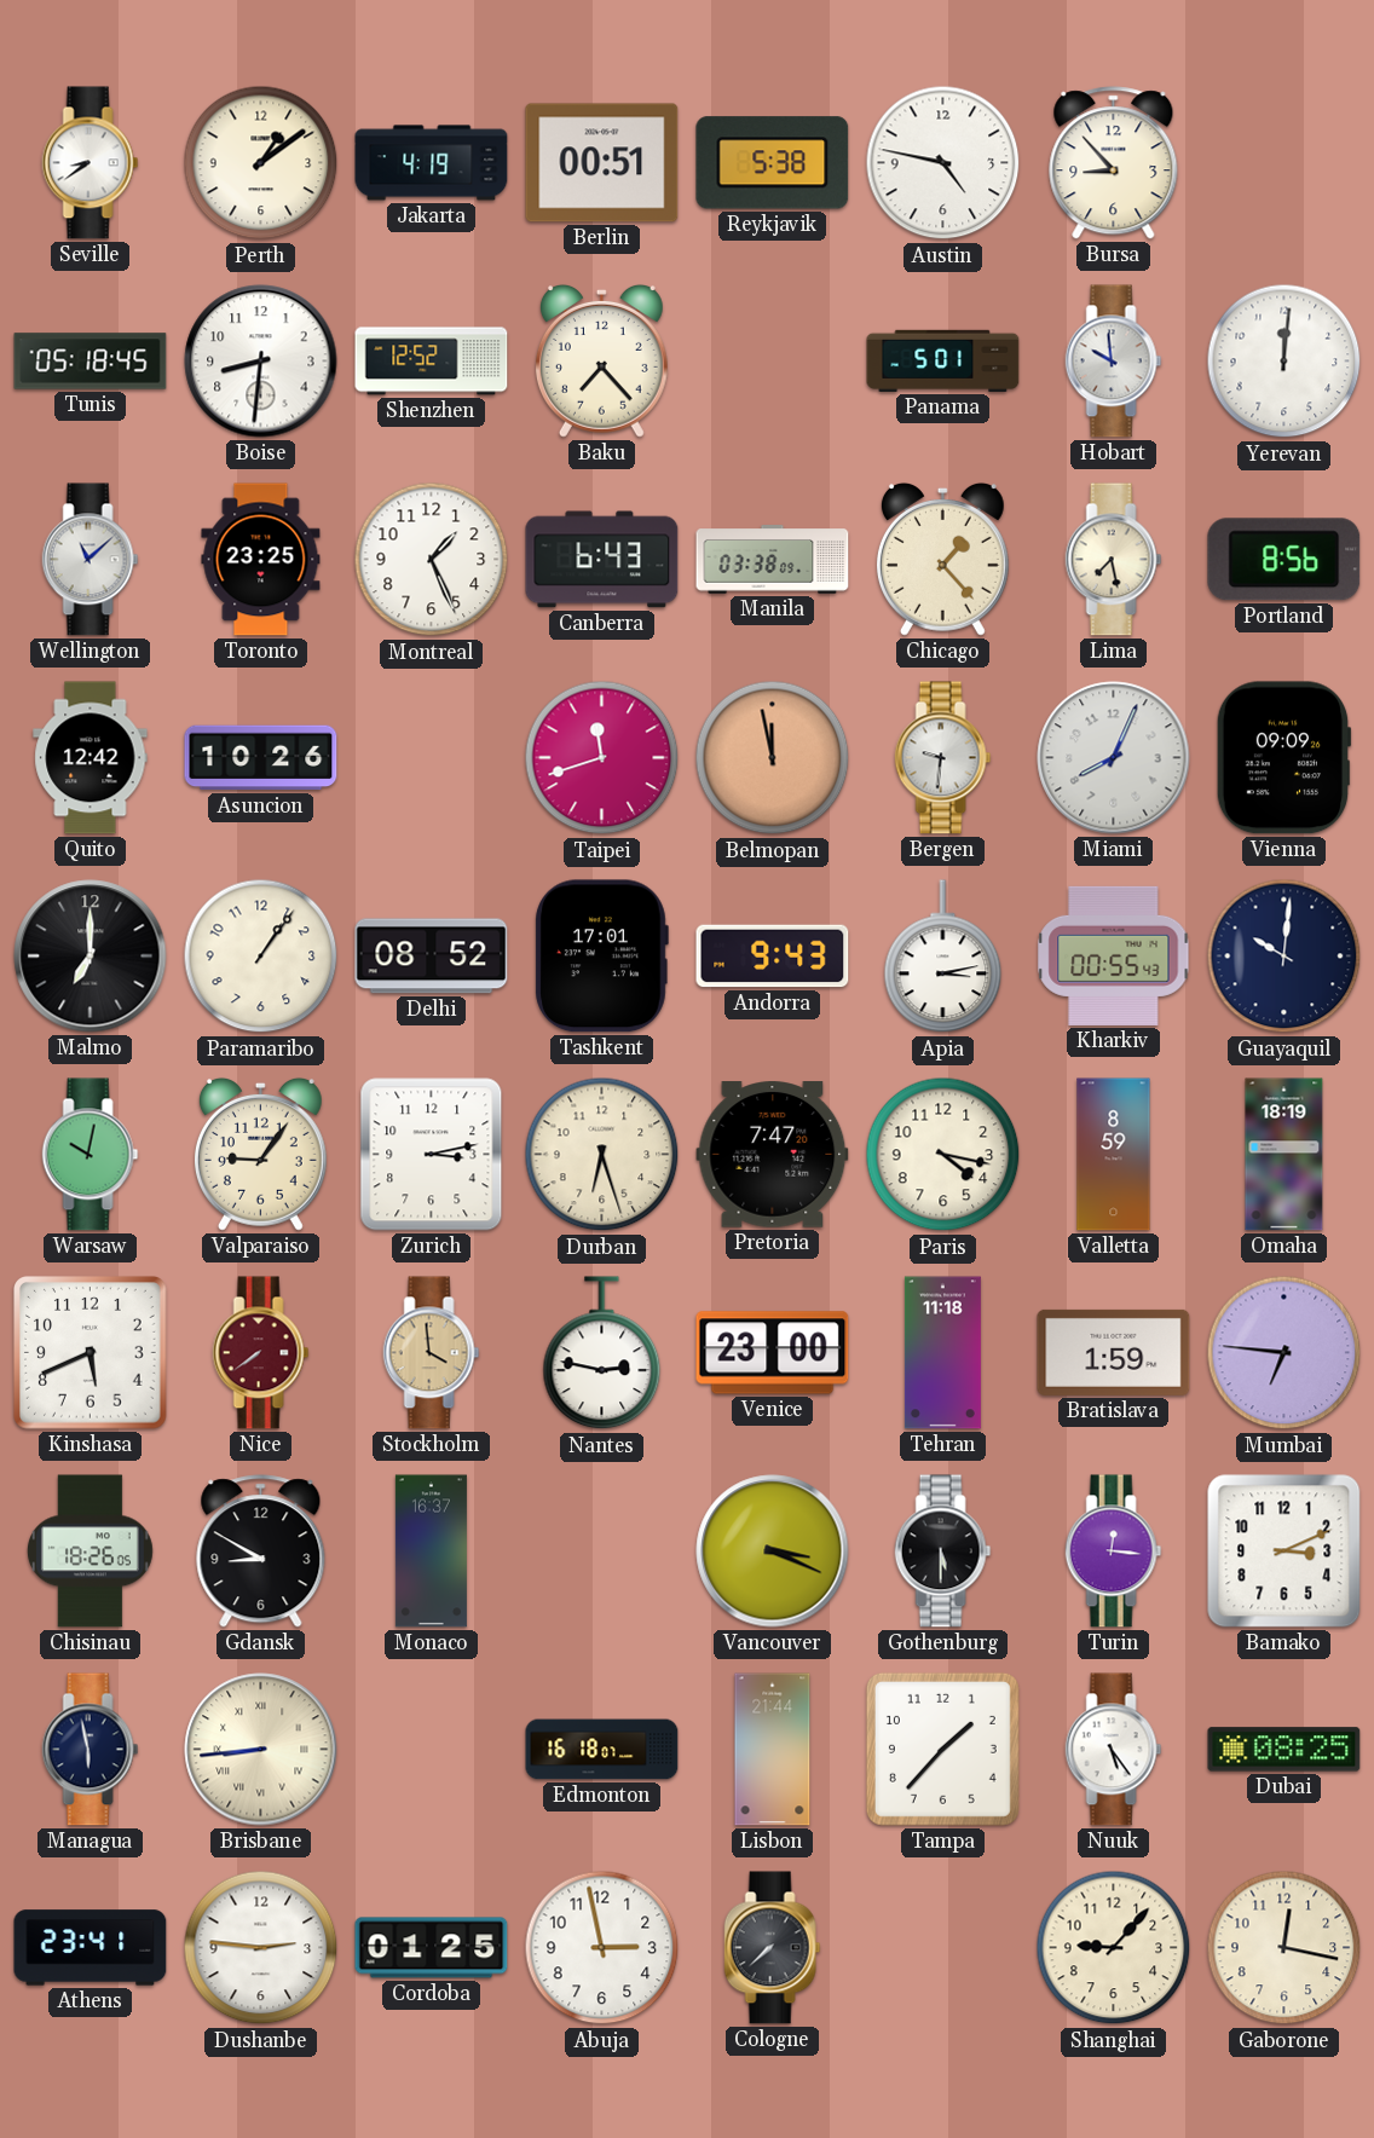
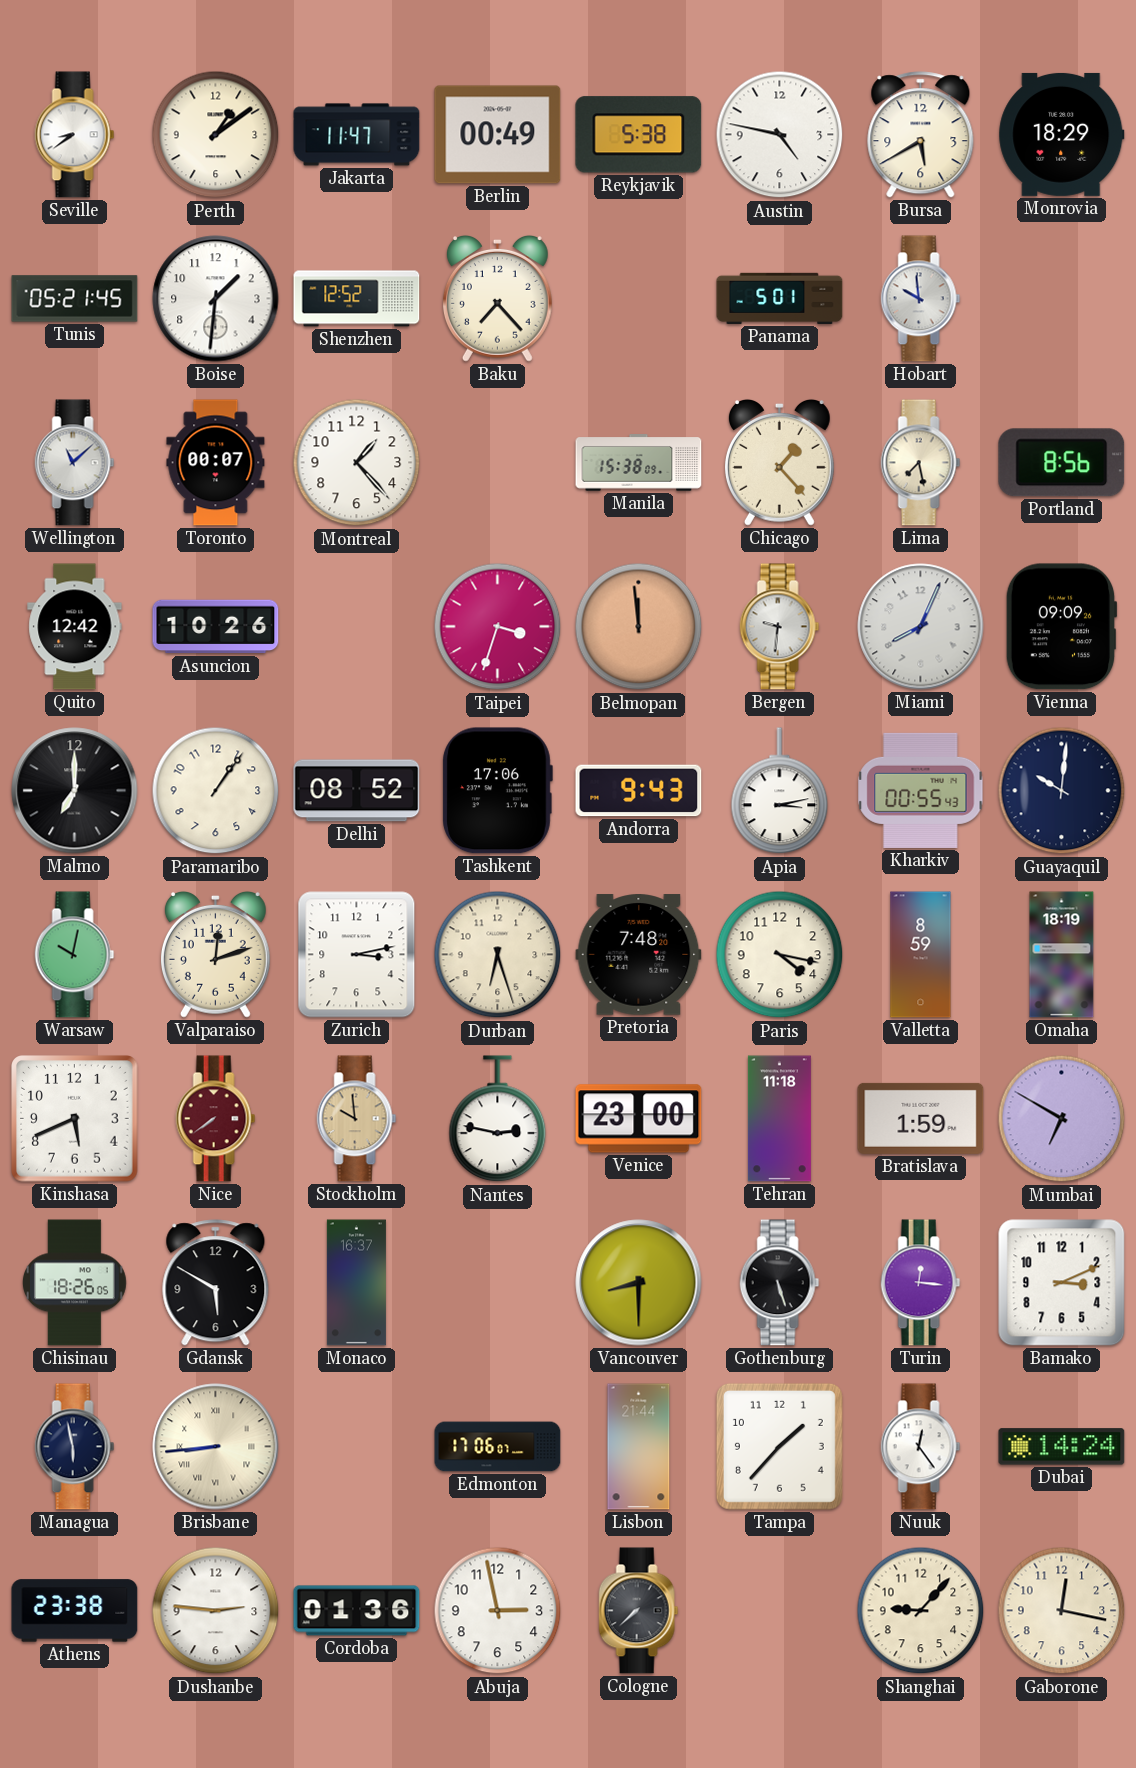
Jakarta: 4:19 -> 11:47 (357, 135)
Berlin: 00:51 -> 00:49 (498, 135)
Bursa: 8:53 -> 5:40 (921, 135)
Monrovia: none -> 18:29 (1062, 134)
Tunis: 05:18 -> 05:21 (75, 299)
Boise: 8:31 -> 1:31 (216, 299)
Yerevan: 12:01 -> none (1284, 362)
Toronto: 23:25 -> 00:07 (216, 463)
Montreal: 1:26 -> 1:23 (357, 463)
Canberra: 6:43 -> none (602, 560)
Manila: 03:38 -> 15:38 (639, 463)
Taipei: 11:42 -> 3:33 (498, 627)
Belmopan: 11:58 -> 11:59 (639, 627)
Tashkent: 17:01 -> 17:06 (497, 791)
Valparaiso: 9:06 -> 12:12 (215, 954)
Pretoria: 7:47 -> 7:48 (639, 955)
Stockholm: 3:59 -> 9:59 (357, 1119)
Mumbai: 6:46 -> 6:50 (1062, 1119)
Gdansk: 8:50 -> 5:50 (216, 1283)
Vancouver: 3:19 -> 8:30 (639, 1283)
Gothenburg: 5:30 -> 5:27 (780, 1283)
Edmonton: 16:18 -> 17:06 (498, 1447)
Nuuk: 5:24 -> 12:24 (921, 1447)
Dubai: 08:25 -> 14:24 (1062, 1447)
Athens: 23:41 -> 23:38 (75, 1611)
Cordoba: 01:25 -> 01:36 (357, 1611)
